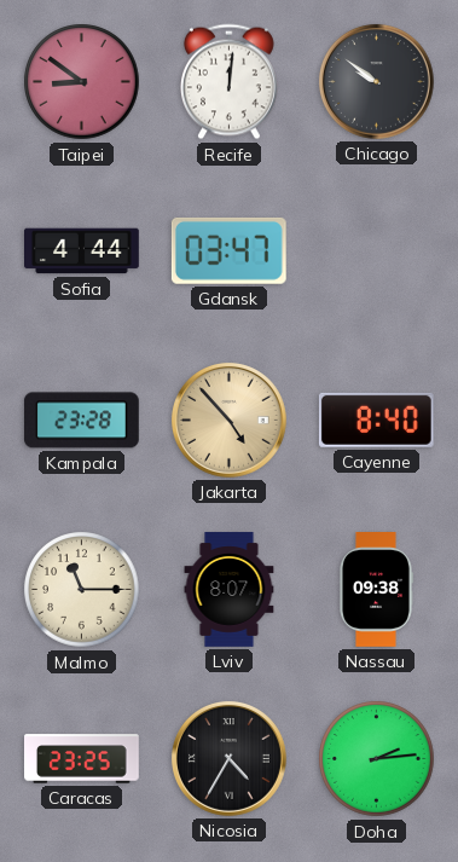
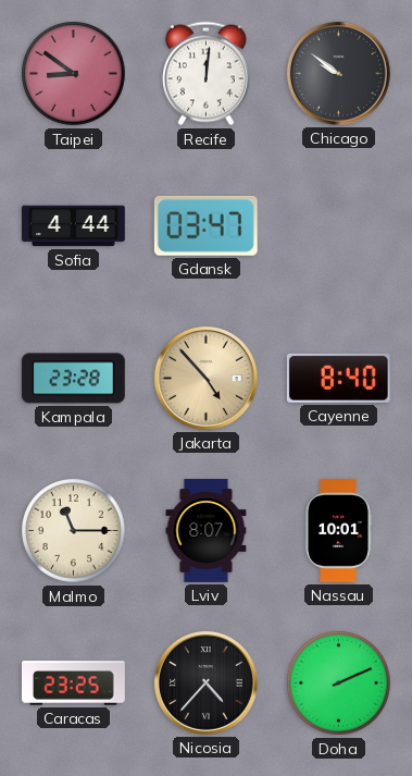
Nassau: 09:38 -> 10:01 (339, 531)
Nicosia: 4:35 -> 4:37 (205, 682)
Doha: 2:14 -> 2:11 (339, 683)
